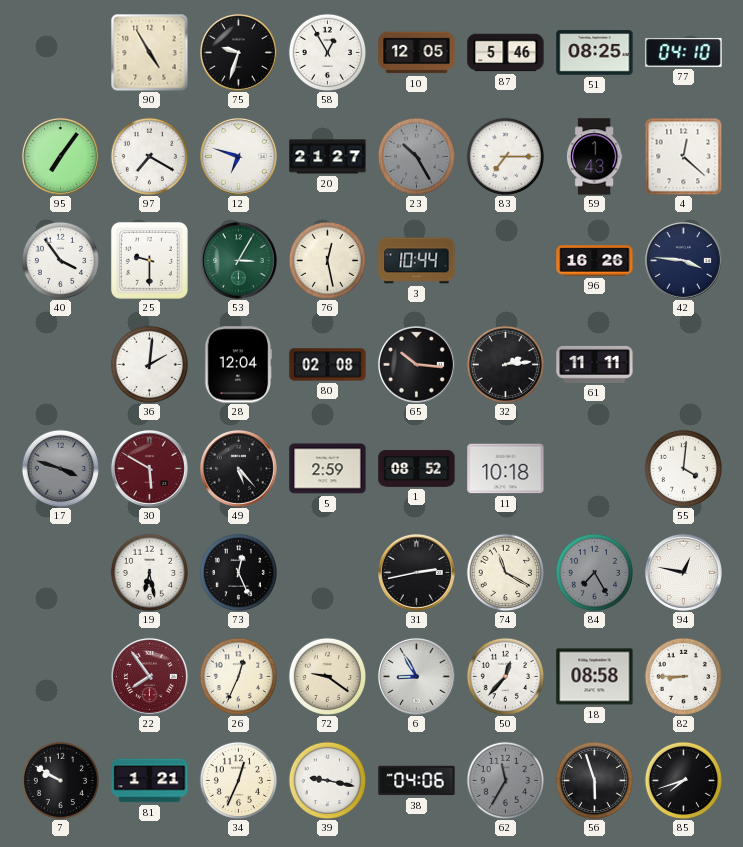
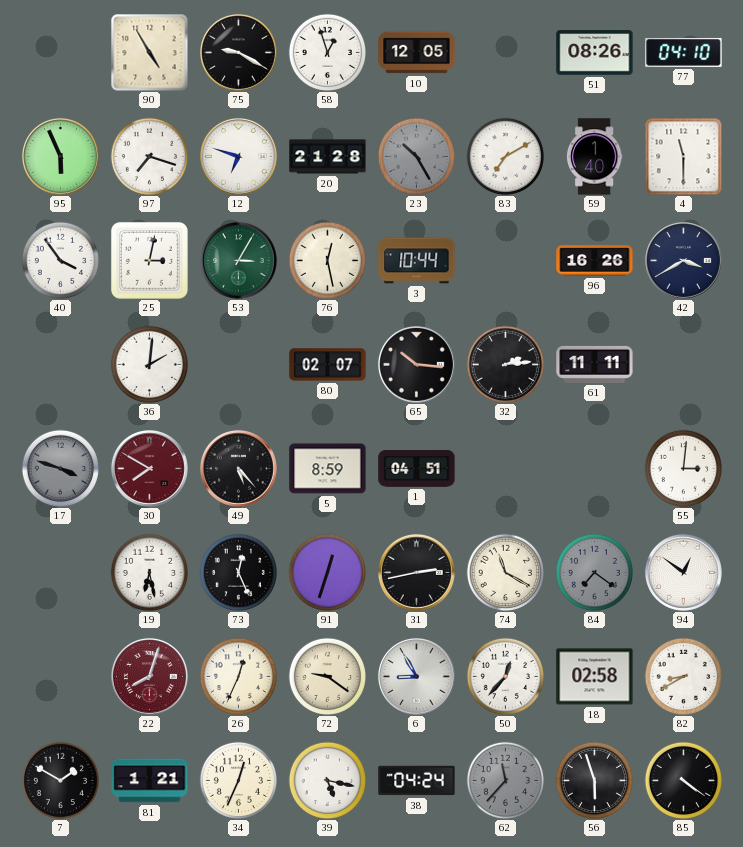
75: 9:33 -> 9:20 (238, 52)
58: 12:55 -> 12:57 (327, 52)
87: 5:46 -> none (506, 53)
51: 08:25 -> 08:26 (595, 53)
95: 7:06 -> 5:56 (60, 156)
97: 7:20 -> 7:18 (149, 156)
20: 21:27 -> 21:28 (328, 157)
83: 7:15 -> 7:10 (505, 156)
59: 1:43 -> 1:40 (594, 157)
4: 12:22 -> 11:30 (683, 156)
25: 9:30 -> 3:02 (149, 260)
42: 3:46 -> 3:40 (683, 260)
28: 12:04 -> none (239, 365)
80: 02:08 -> 02:07 (328, 365)
30: 5:50 -> 7:50 (149, 468)
5: 2:59 -> 8:59 (328, 469)
1: 08:52 -> 04:51 (417, 469)
11: 10:18 -> none (506, 469)
55: 4:01 -> 3:01 (683, 468)
91: none -> 12:33 (327, 572)
84: 7:25 -> 7:21 (594, 572)
94: 12:47 -> 12:51 (683, 572)
22: 7:54 -> 8:03 (149, 676)
18: 08:58 -> 02:58 (595, 677)
82: 8:45 -> 8:40 (683, 676)
7: 9:50 -> 1:50 (60, 780)
39: 9:17 -> 5:17 (327, 780)
38: 04:06 -> 04:24 (417, 781)
62: 11:35 -> 11:37 (505, 780)
85: 7:42 -> 4:21 (683, 780)
